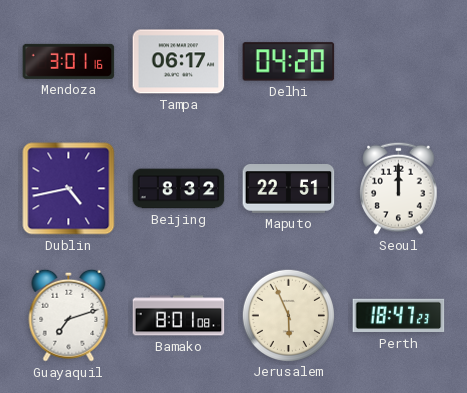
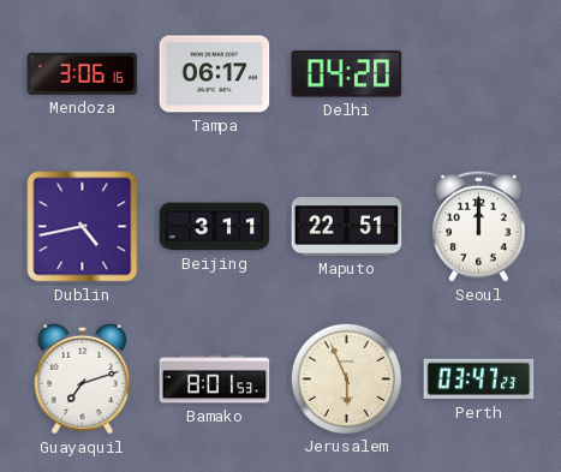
Mendoza: 3:01 -> 3:06 (83, 73)
Beijing: 8:32 -> 3:11 (215, 227)
Bamako: 8:01:08 -> 8:01:53 (215, 380)
Perth: 18:47 -> 03:47 (479, 380)
